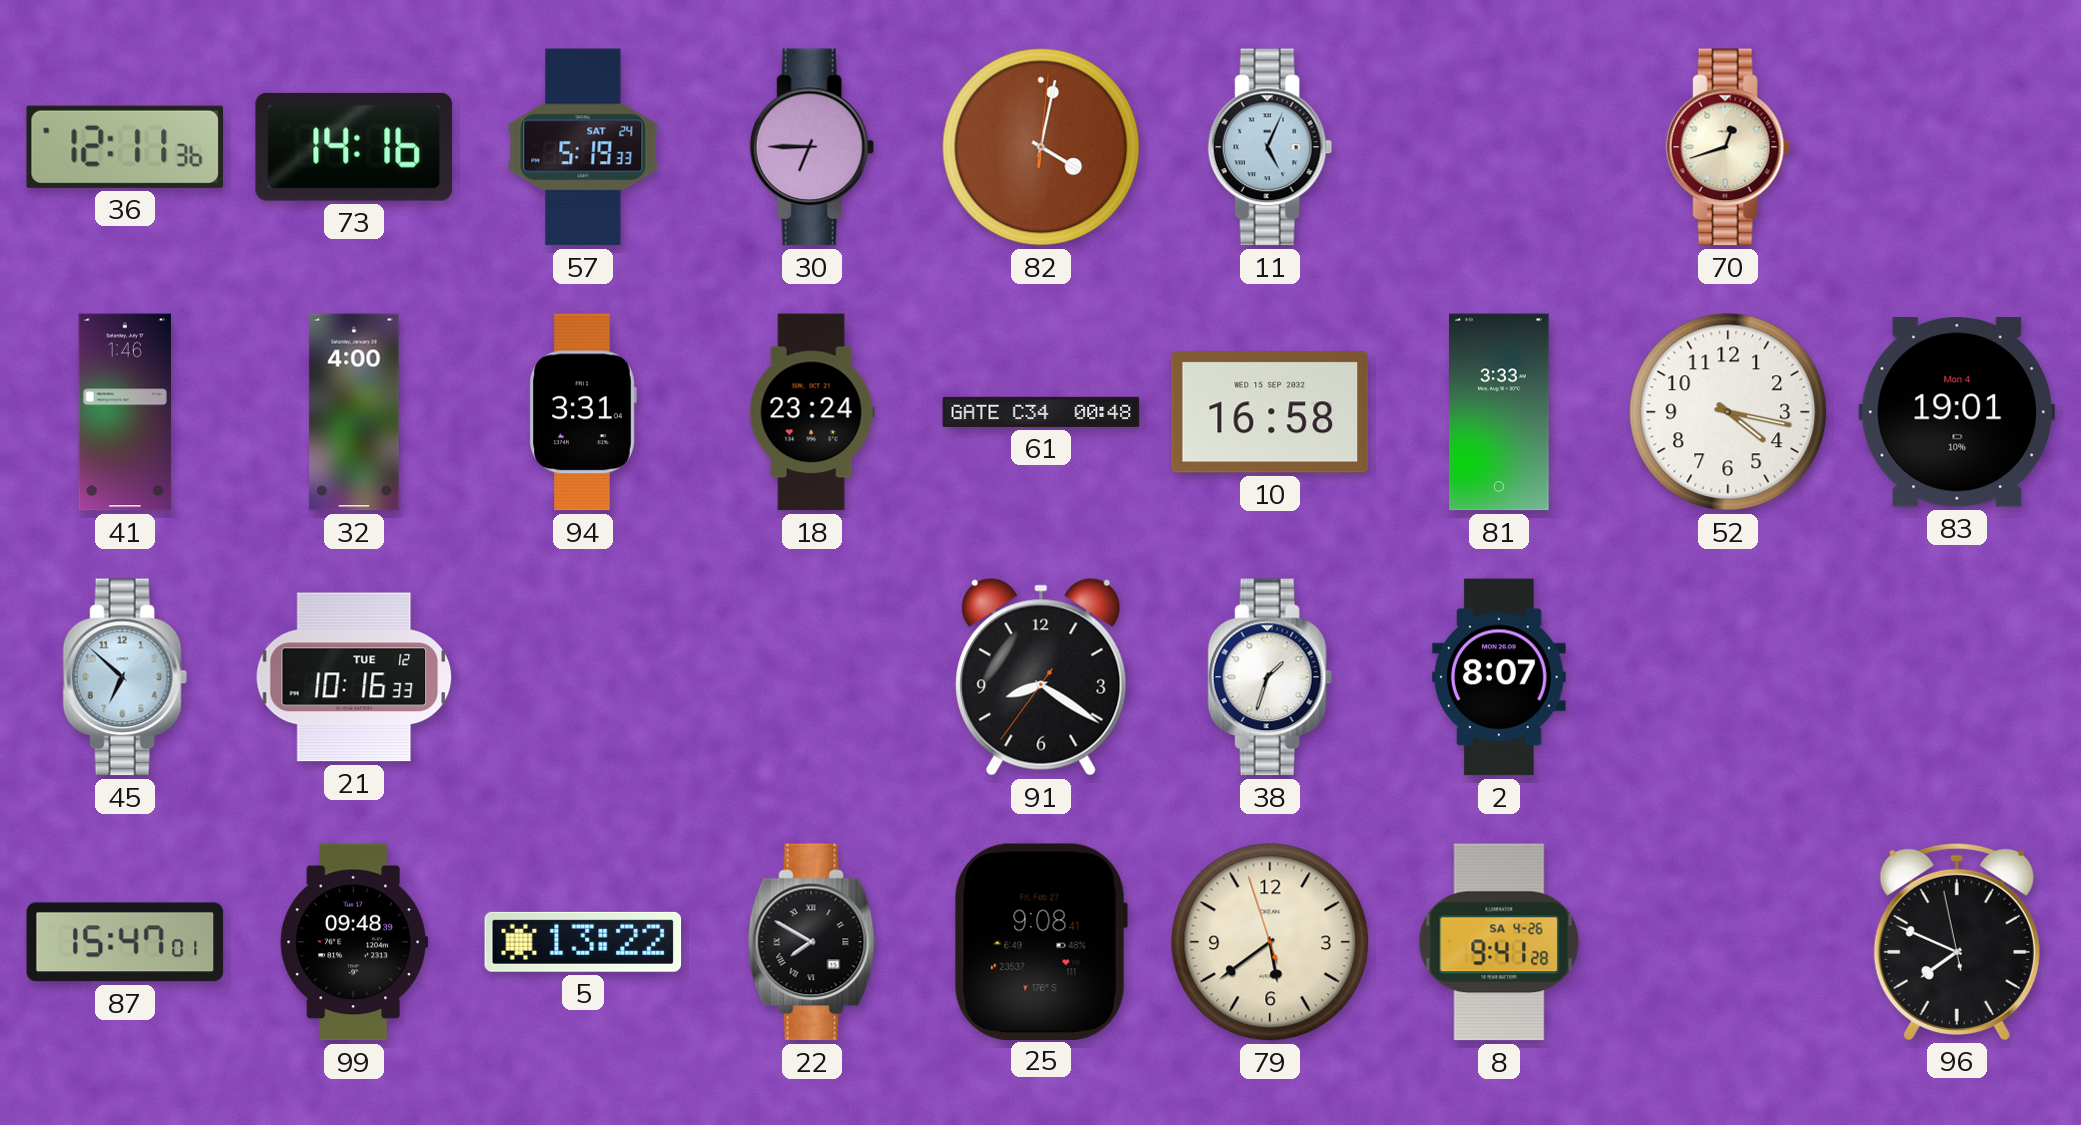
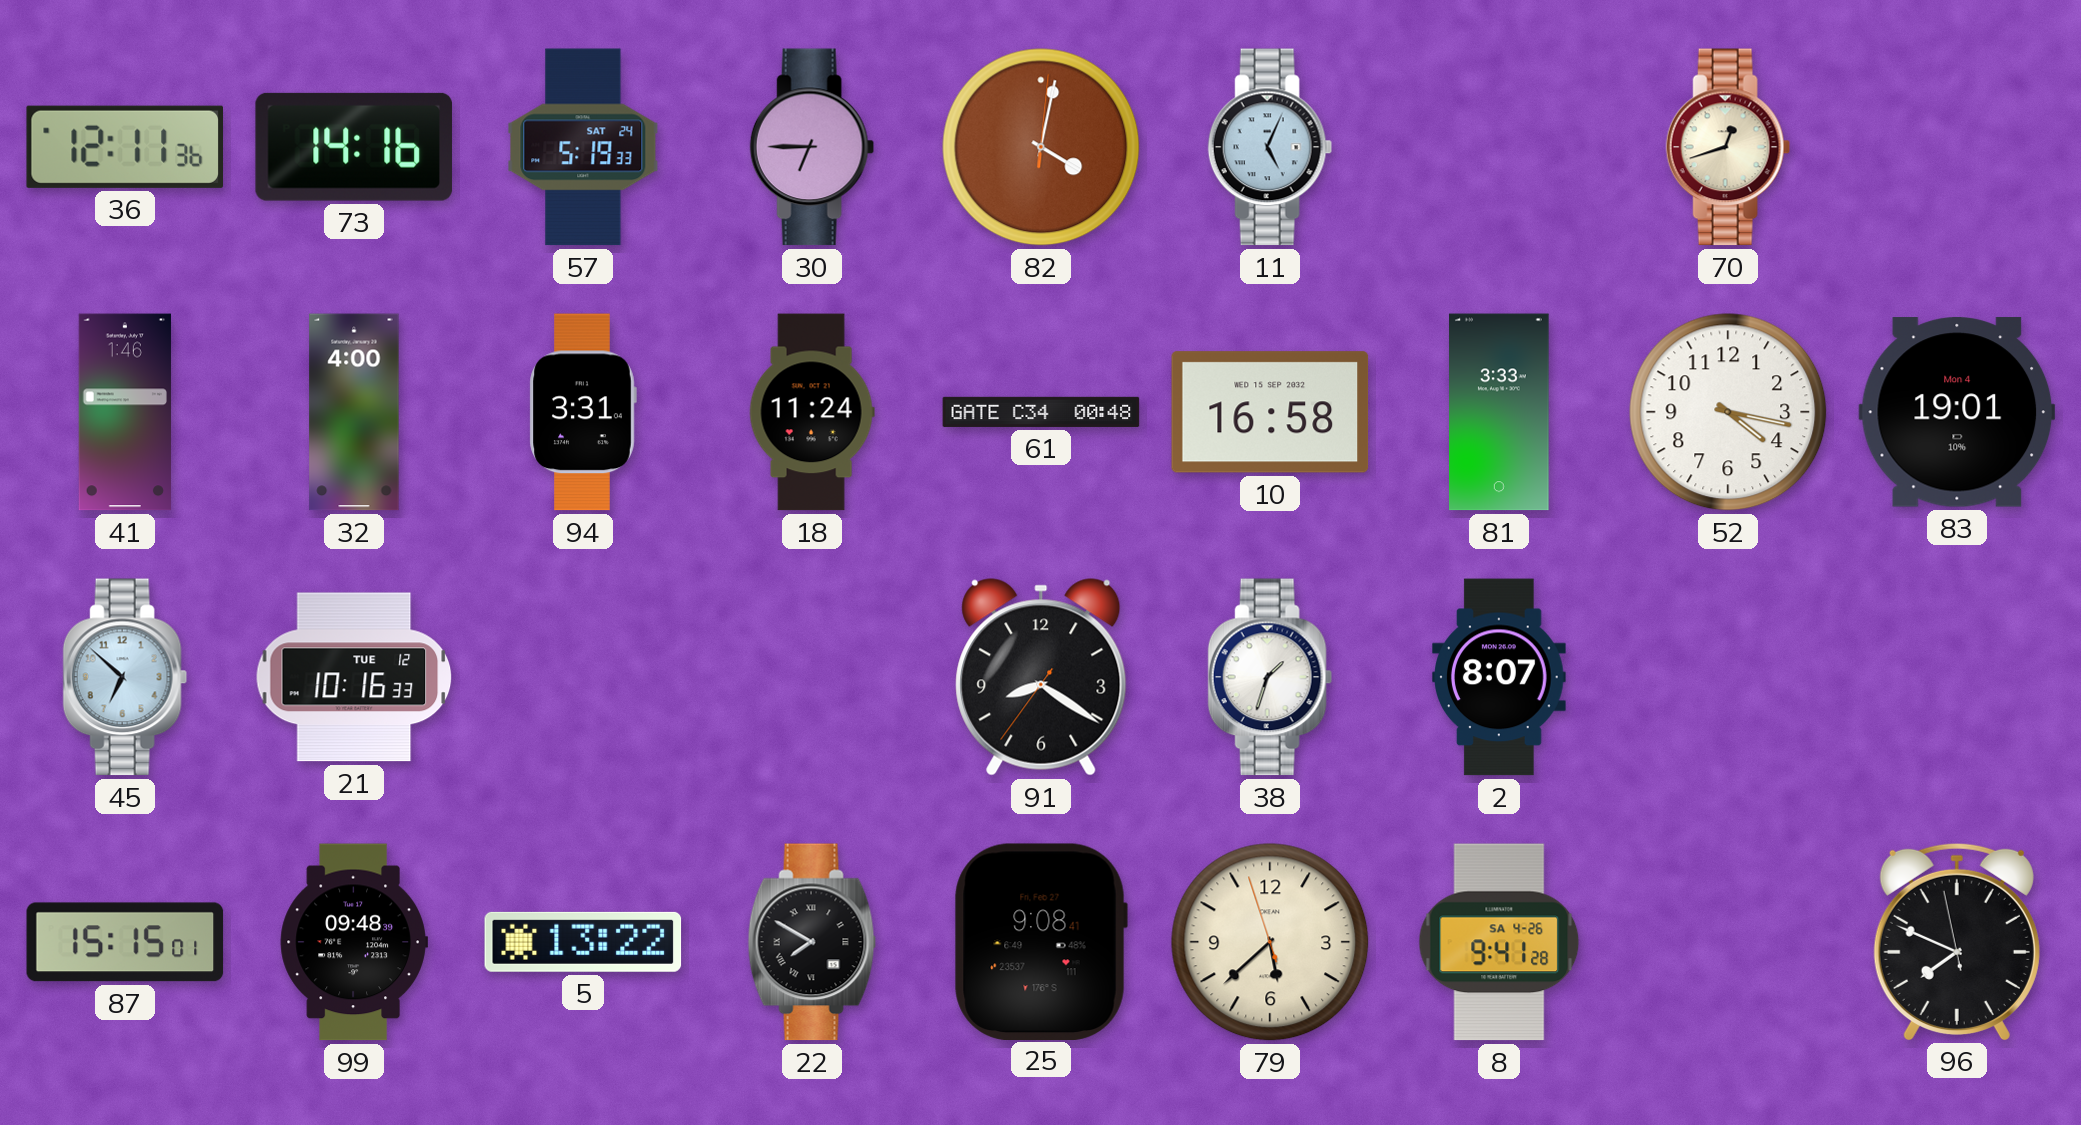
18: 23:24 -> 11:24 (812, 412)
87: 15:47 -> 15:15 (125, 942)
79: 5:38 -> 5:37 (1270, 942)
